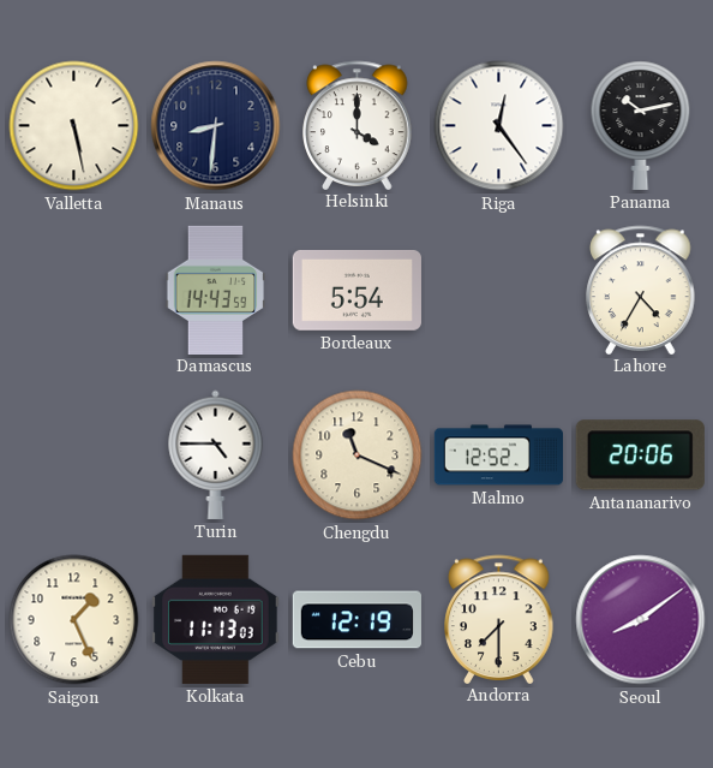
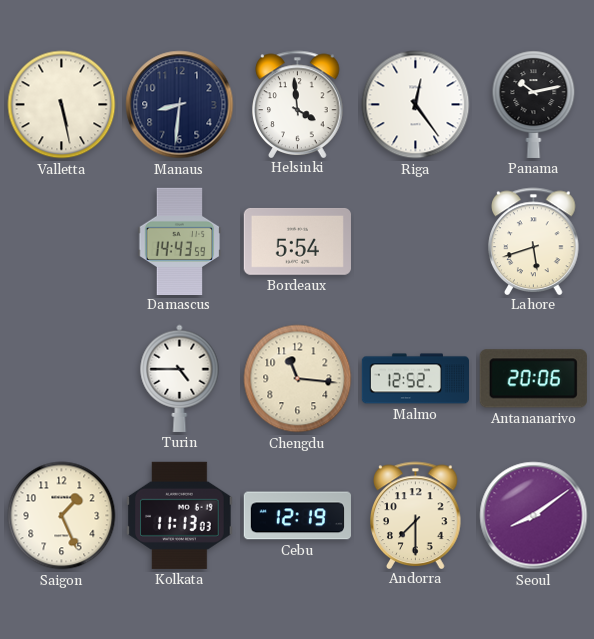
Helsinki: 4:00 -> 3:59 (298, 104)
Lahore: 4:35 -> 5:42 (534, 241)
Chengdu: 11:19 -> 11:16 (298, 379)
